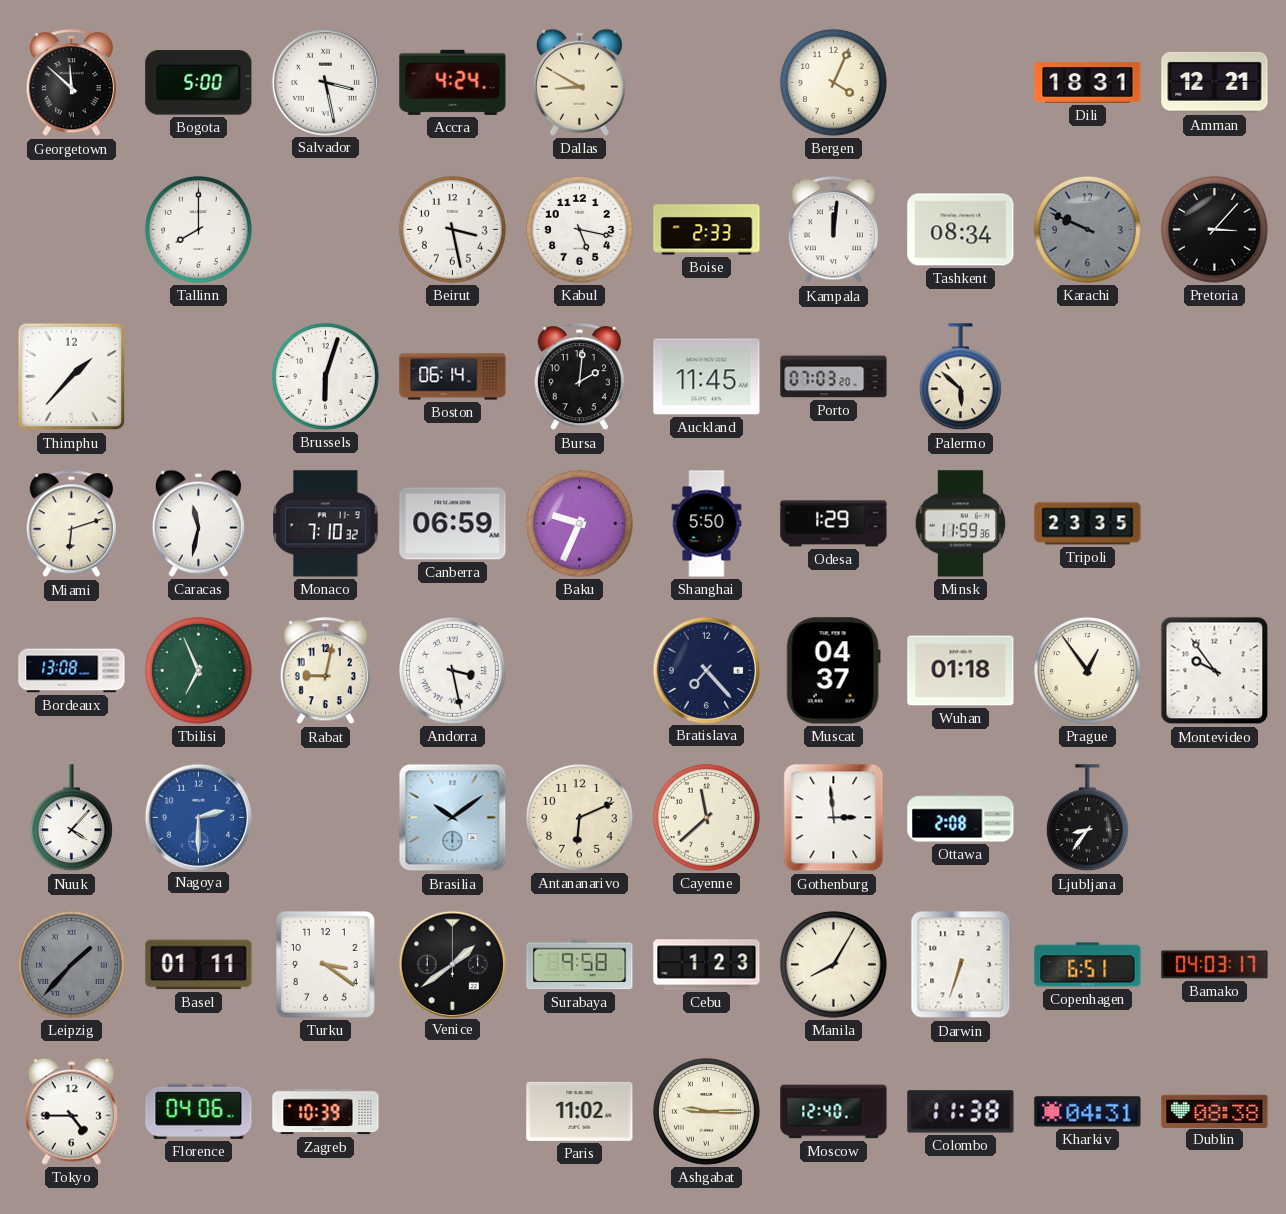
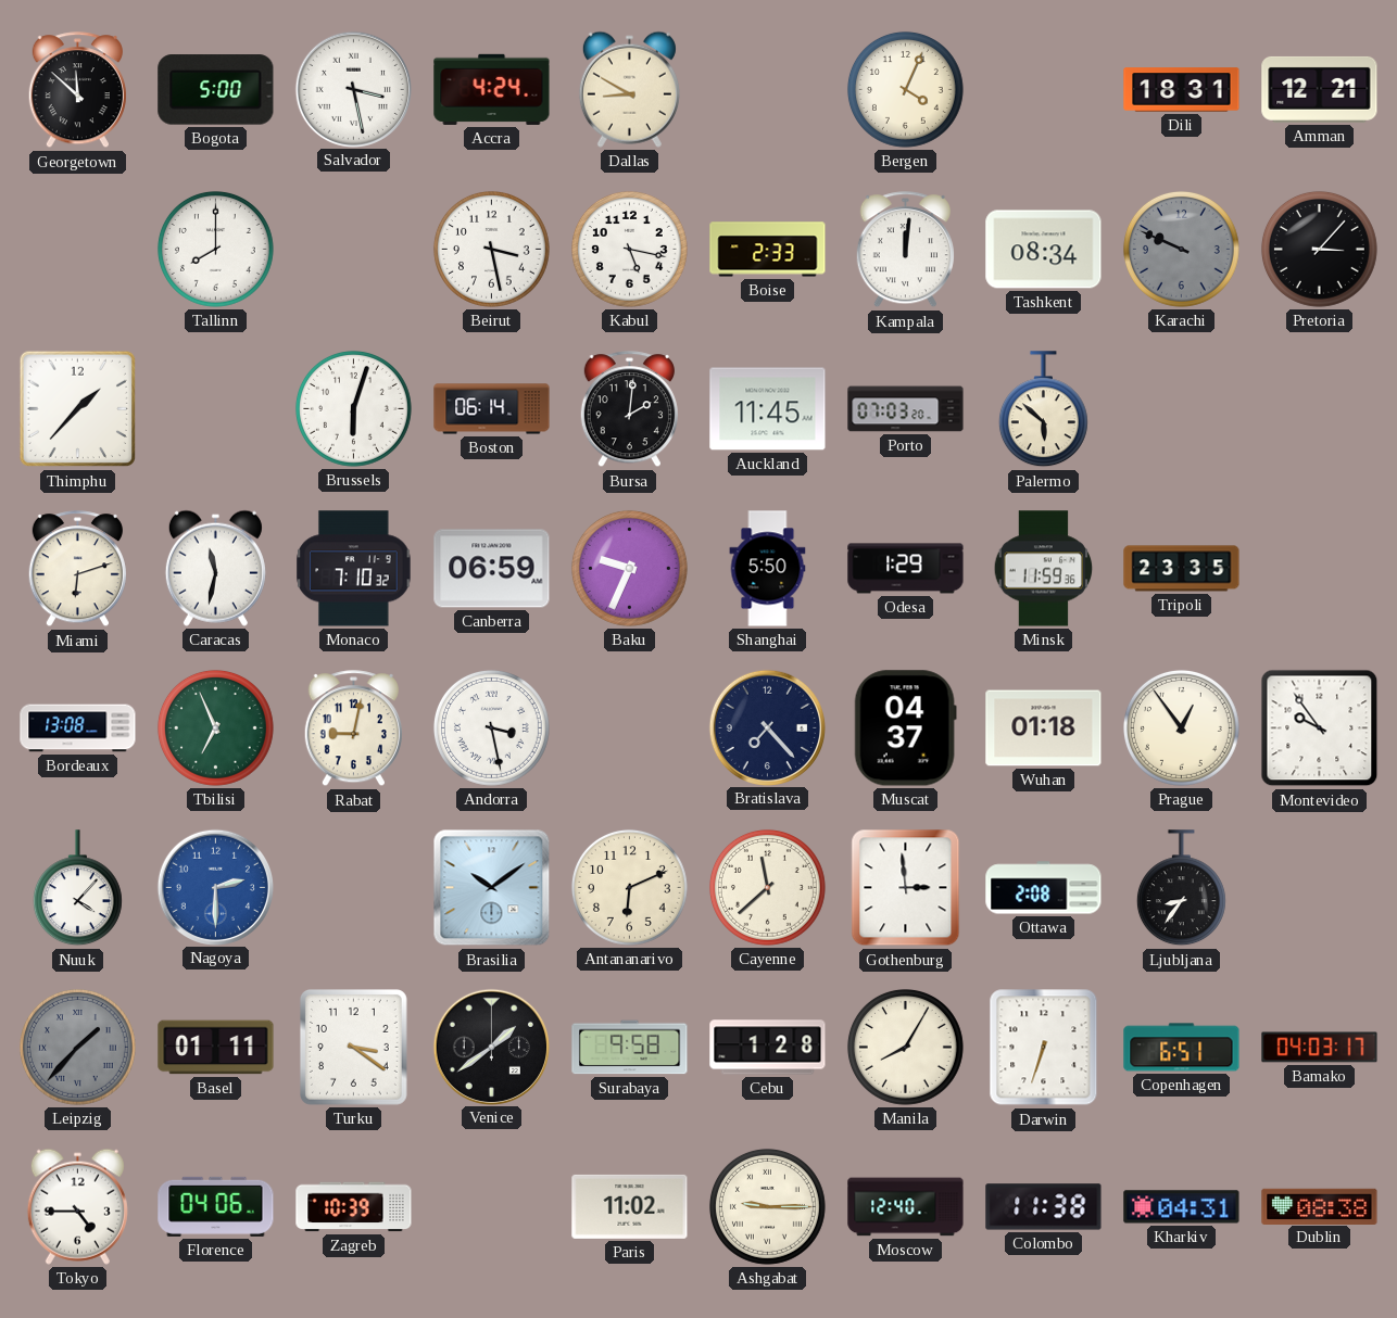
Cebu: 1:23 -> 1:28 (768, 1048)
